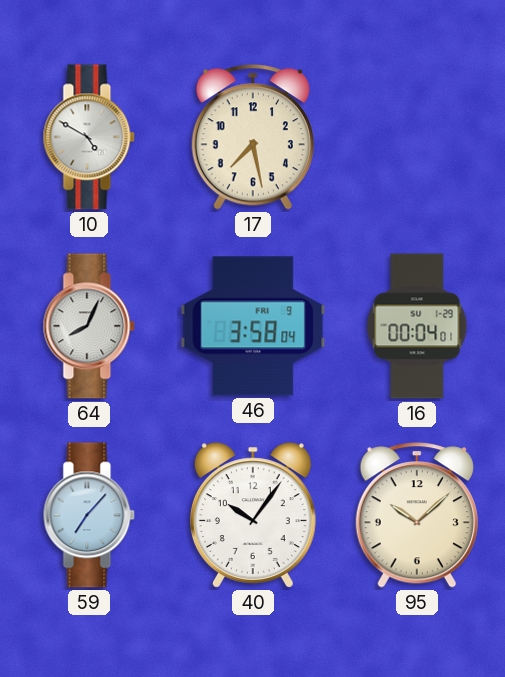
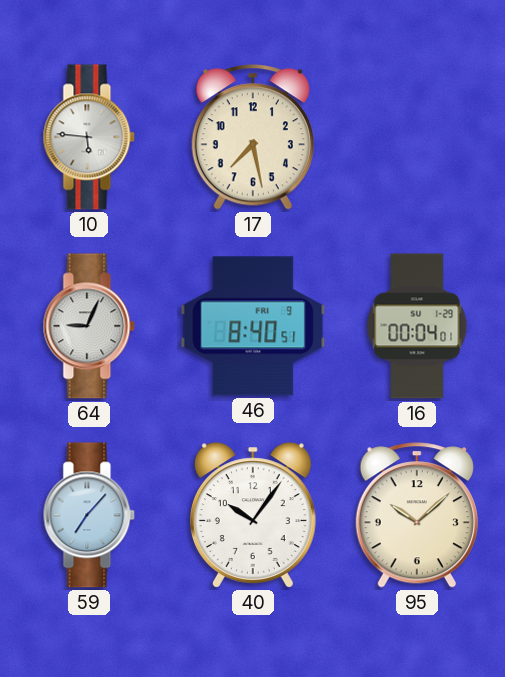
10: 4:50 -> 5:46 (89, 137)
64: 8:04 -> 9:04 (89, 326)
46: 3:58 -> 8:40 (253, 326)
